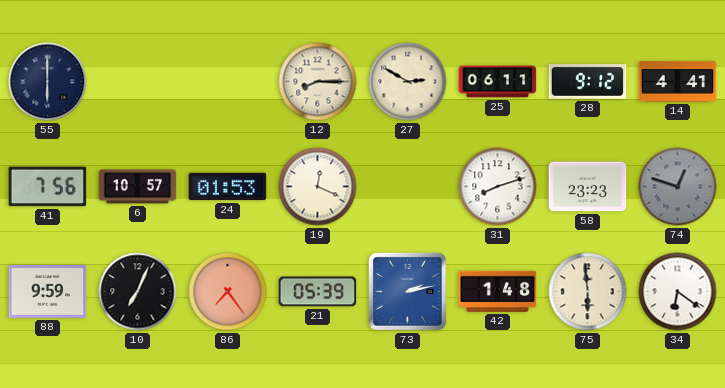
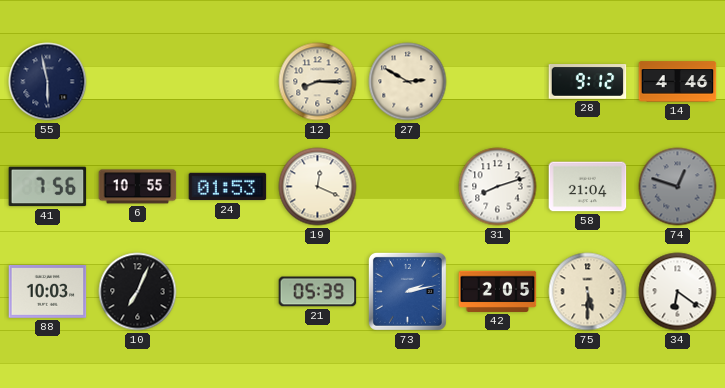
55: 6:00 -> 5:58 (48, 82)
25: 06:11 -> none (498, 82)
14: 4:41 -> 4:46 (678, 82)
6: 10:57 -> 10:55 (138, 187)
58: 23:23 -> 21:04 (588, 187)
88: 9:59 -> 10:03 (48, 291)
86: 7:24 -> none (228, 292)
42: 1:48 -> 2:05 (498, 291)
75: 5:59 -> 5:30 (588, 292)
